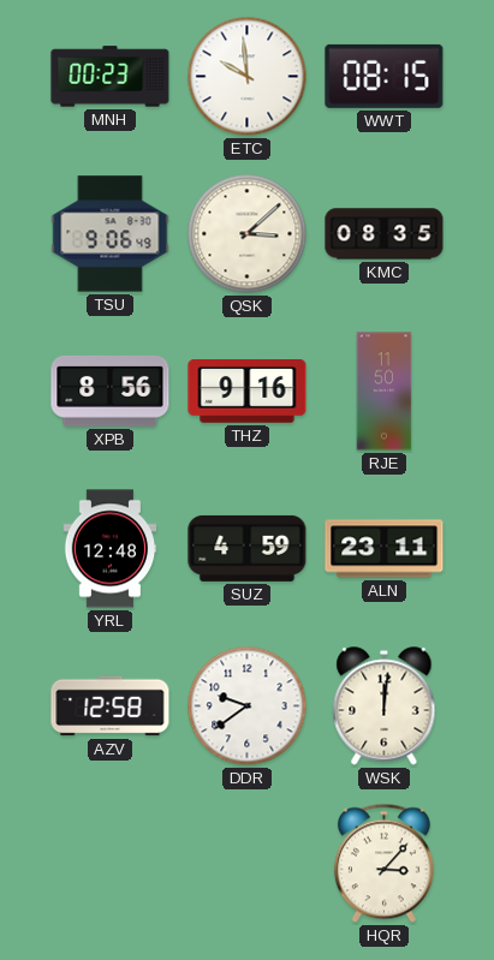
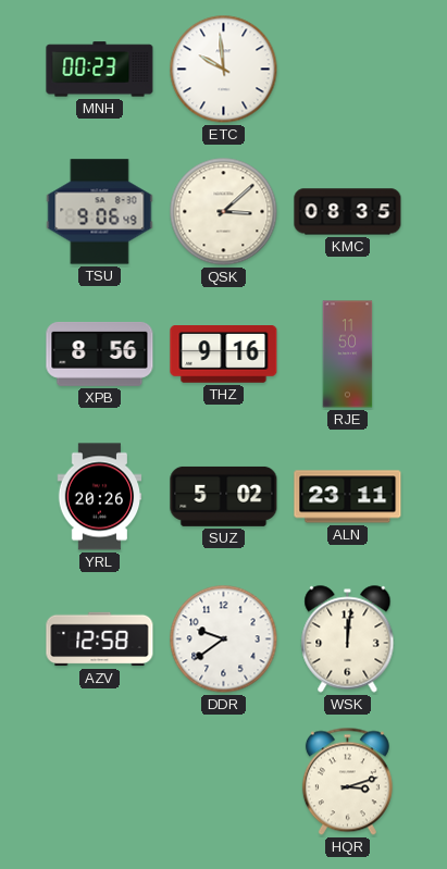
WWT: 08:15 -> none (385, 76)
YRL: 12:48 -> 20:26 (100, 497)
SUZ: 4:59 -> 5:02 (224, 496)
HQR: 3:07 -> 3:12 (347, 782)
